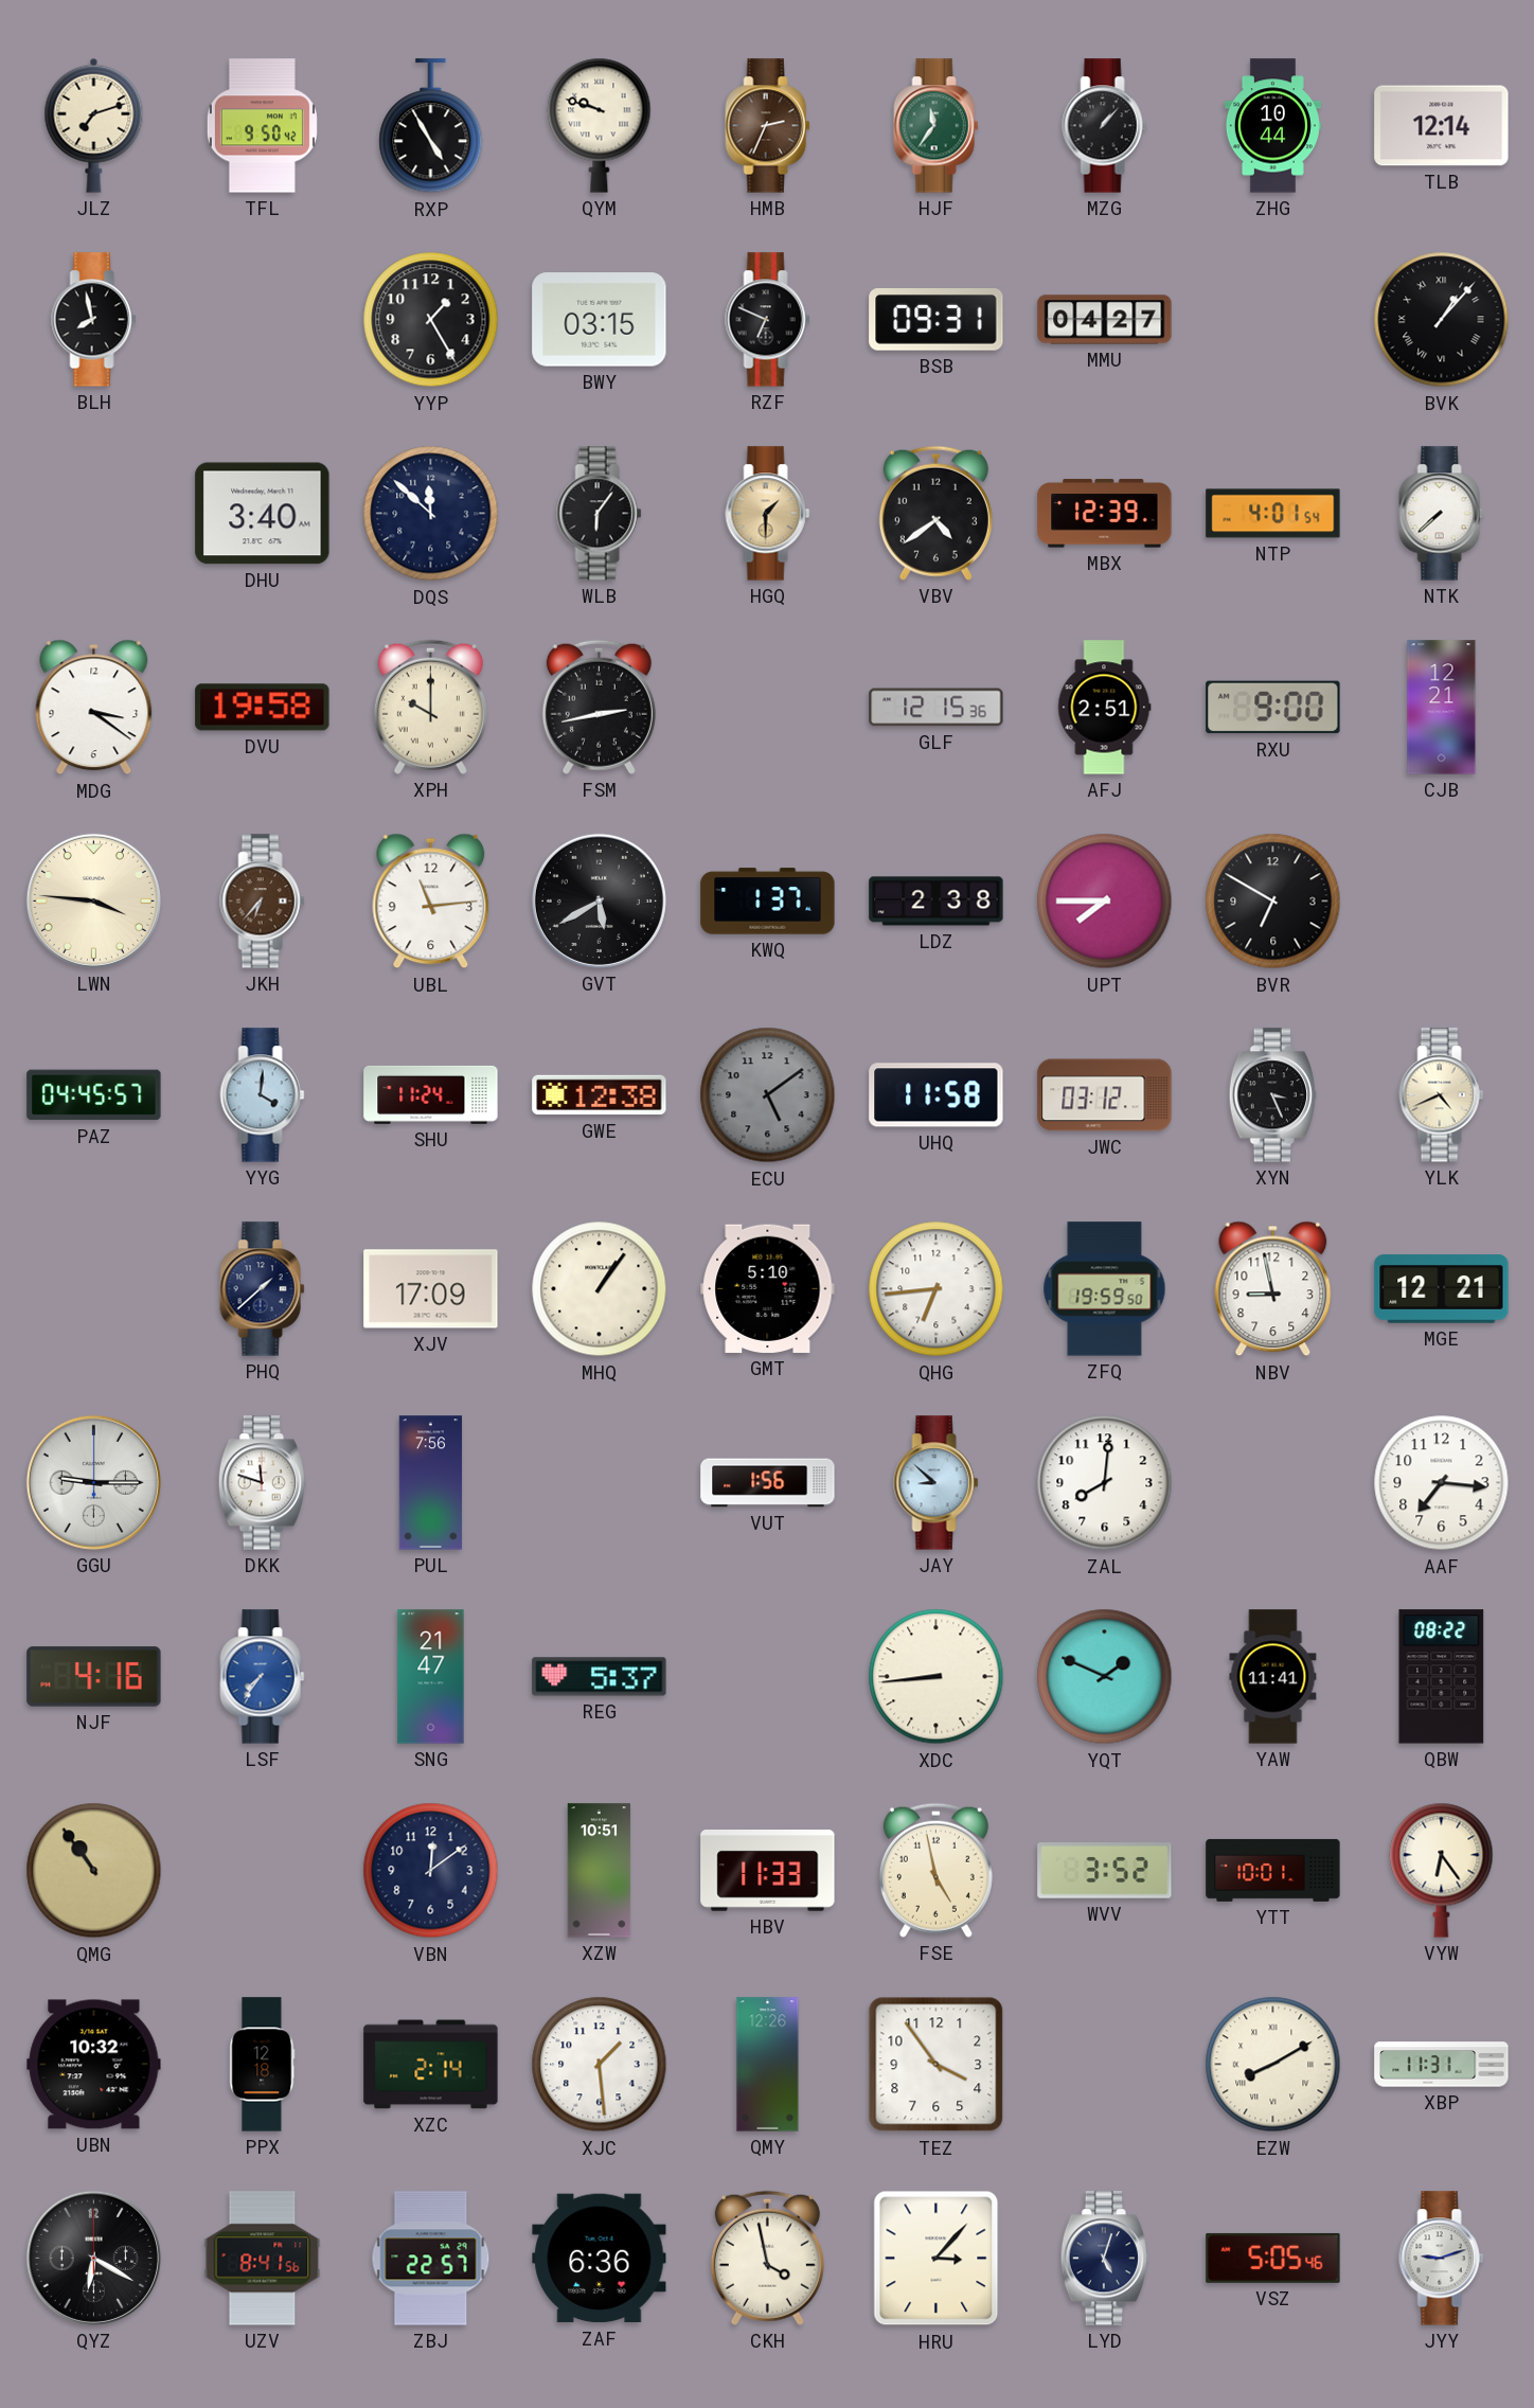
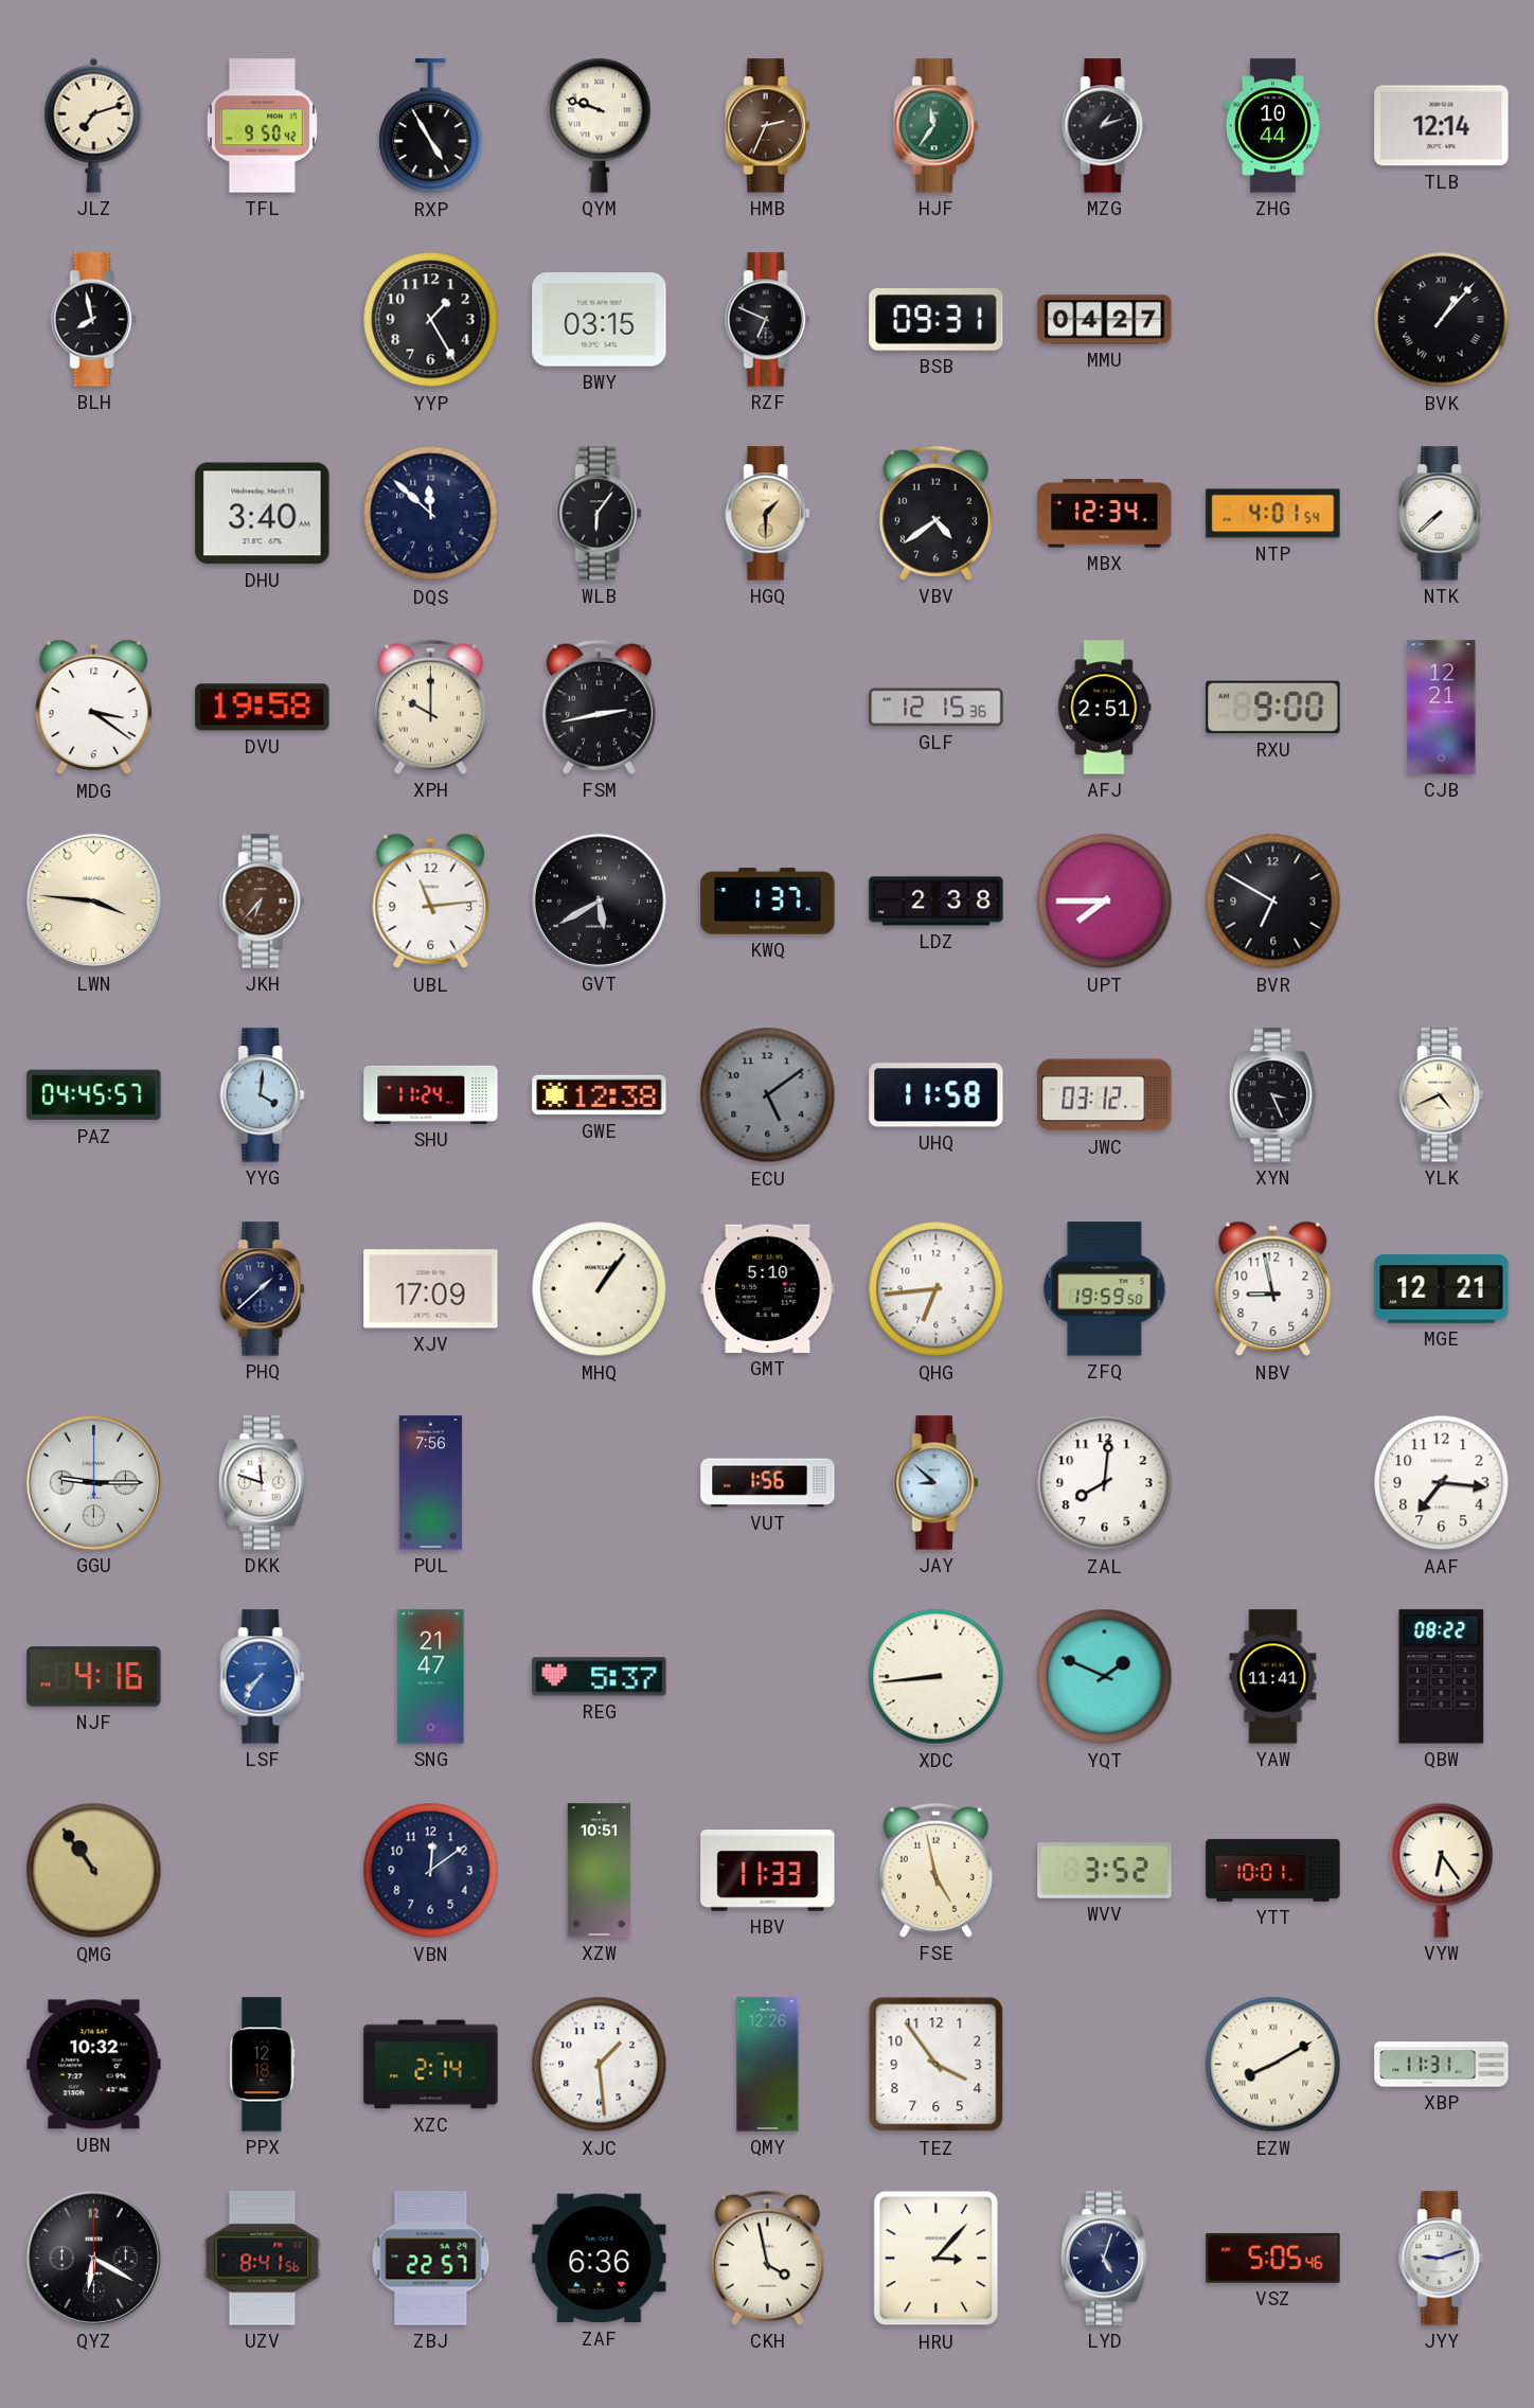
MZG: 1:07 -> 1:12 (1105, 126)
MBX: 12:39 -> 12:34 (1105, 514)
